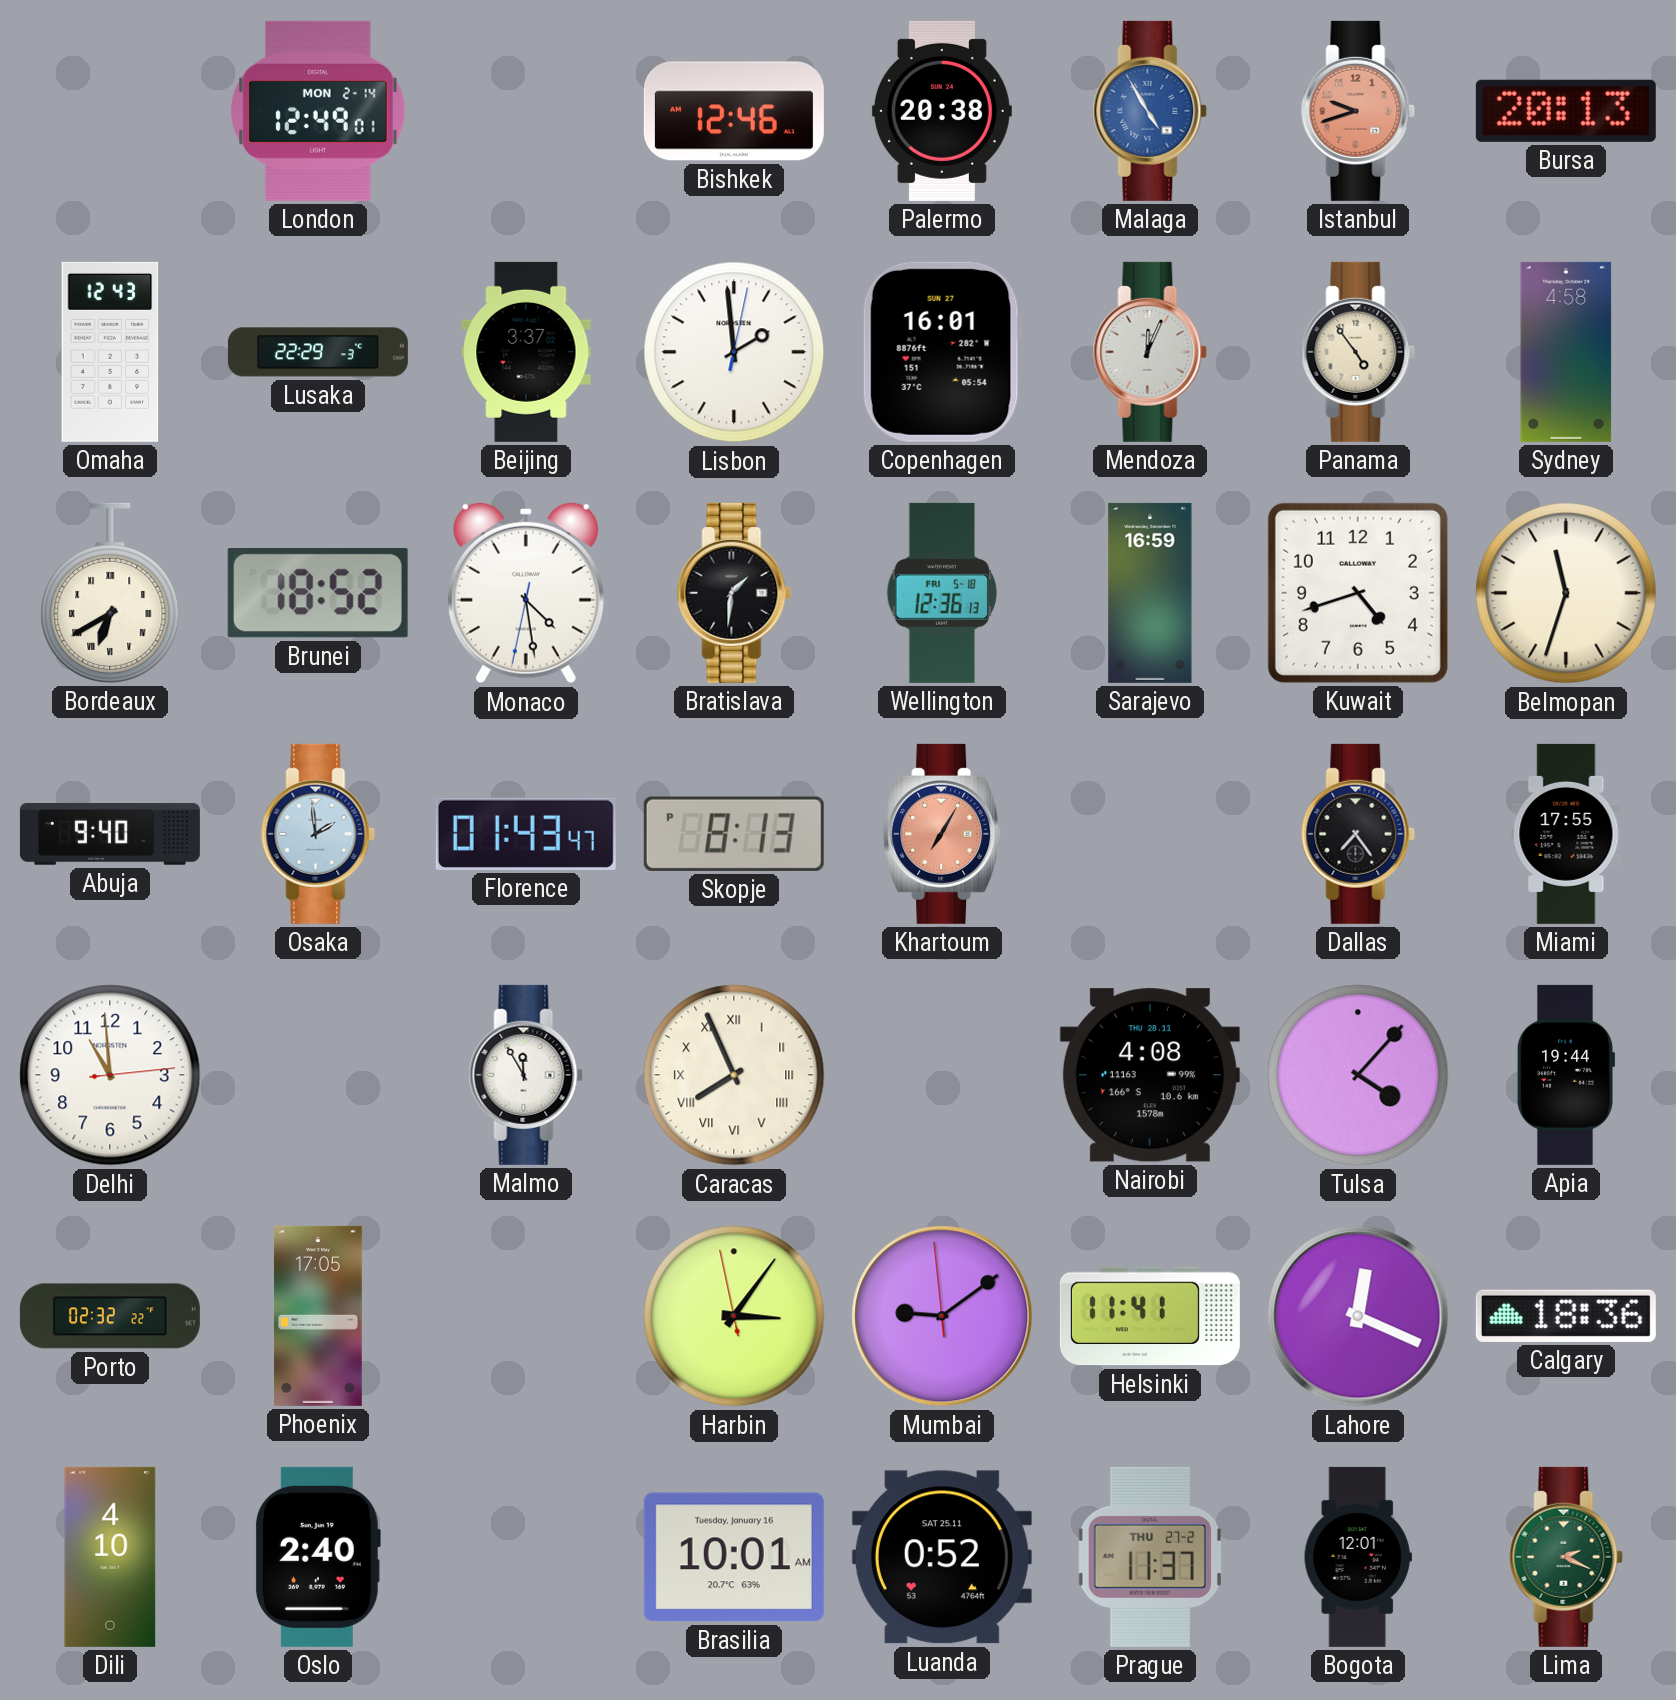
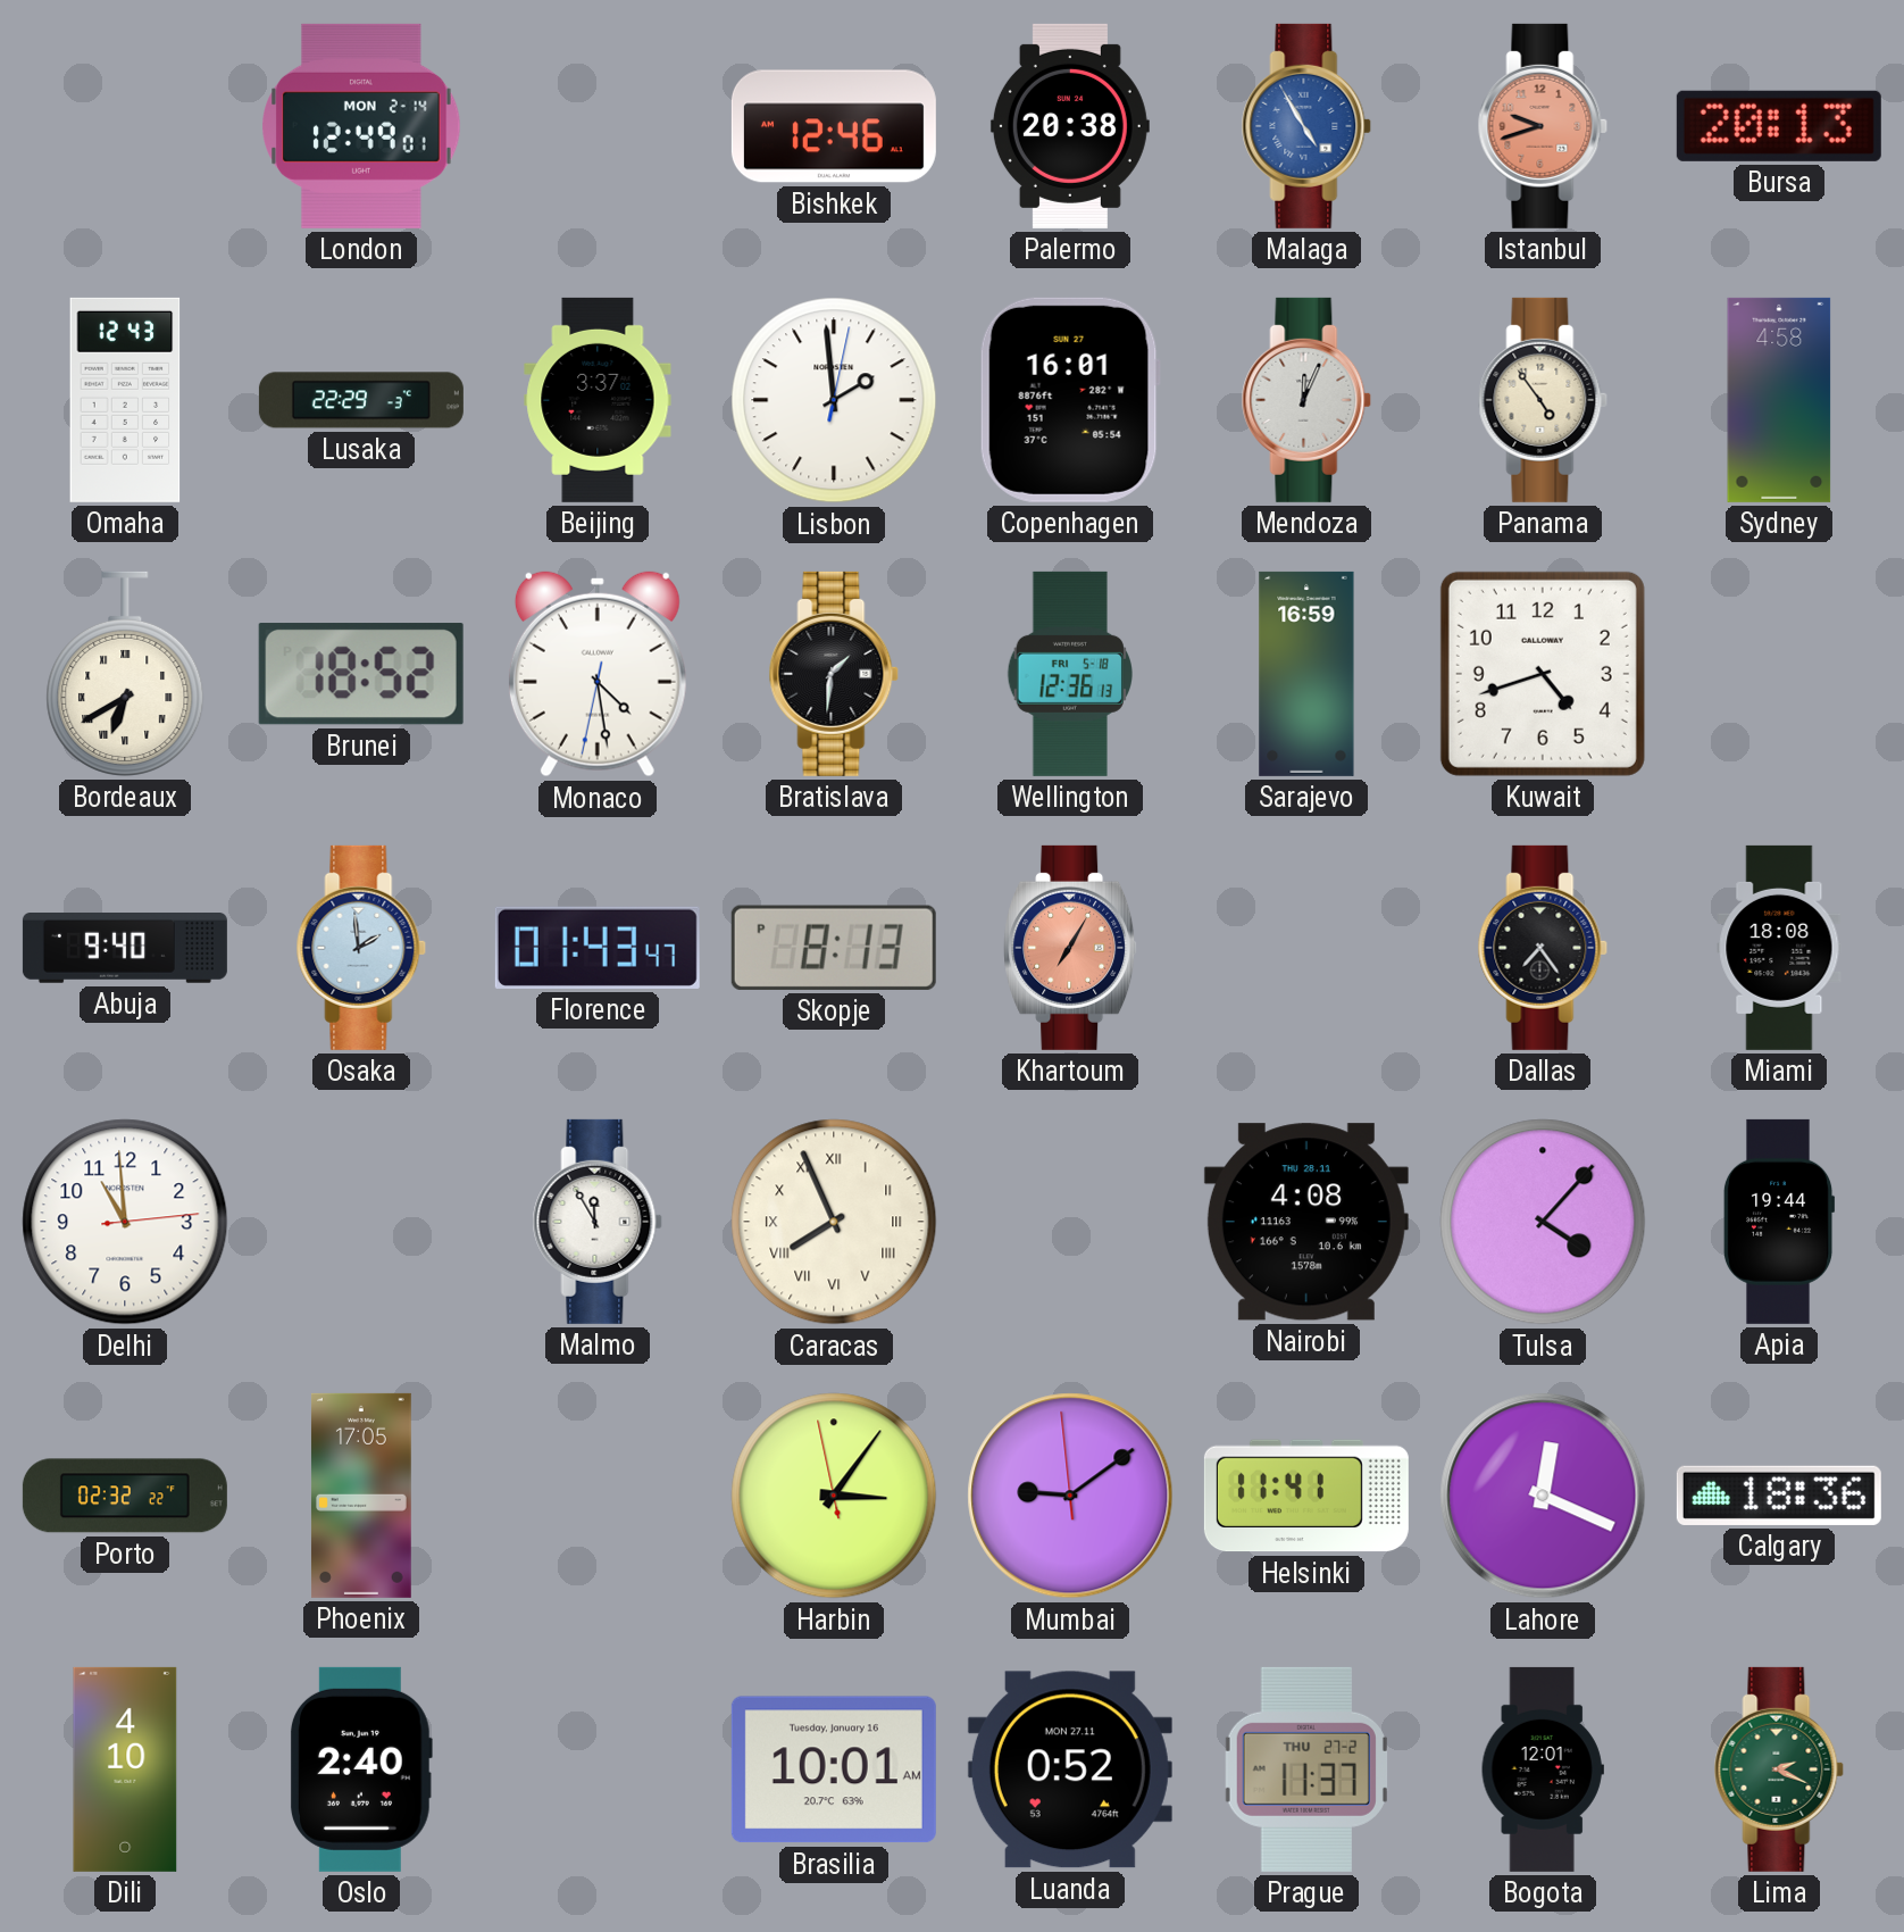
Belmopan: 11:33 -> none (1566, 593)
Miami: 17:55 -> 18:08 (1779, 948)
Luanda date: SAT 25.11 -> MON 27.11 (1070, 1769)
